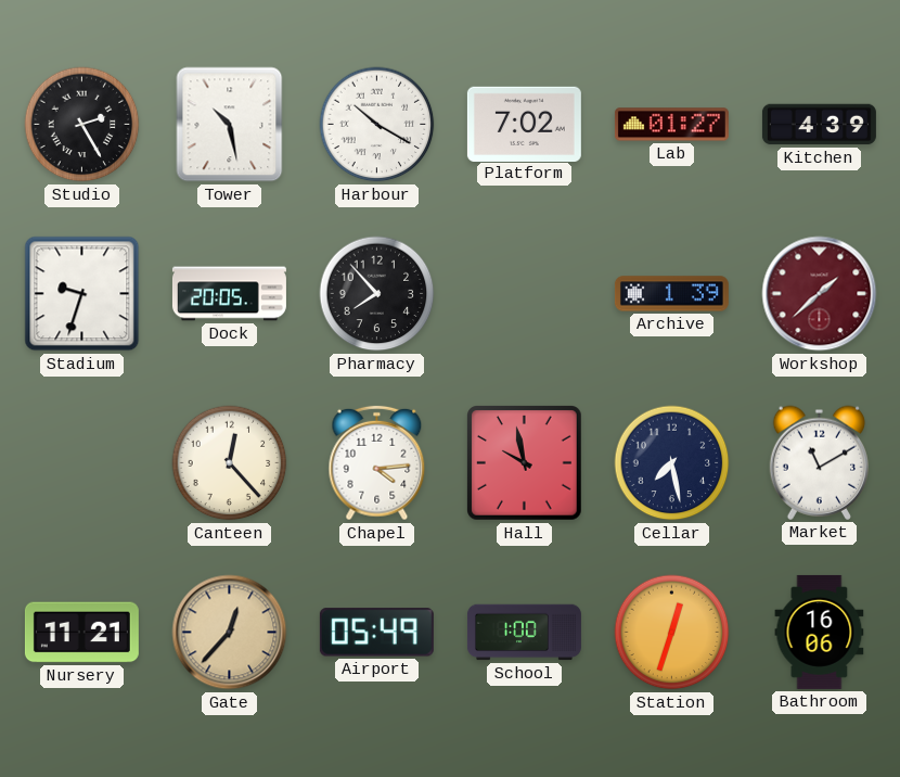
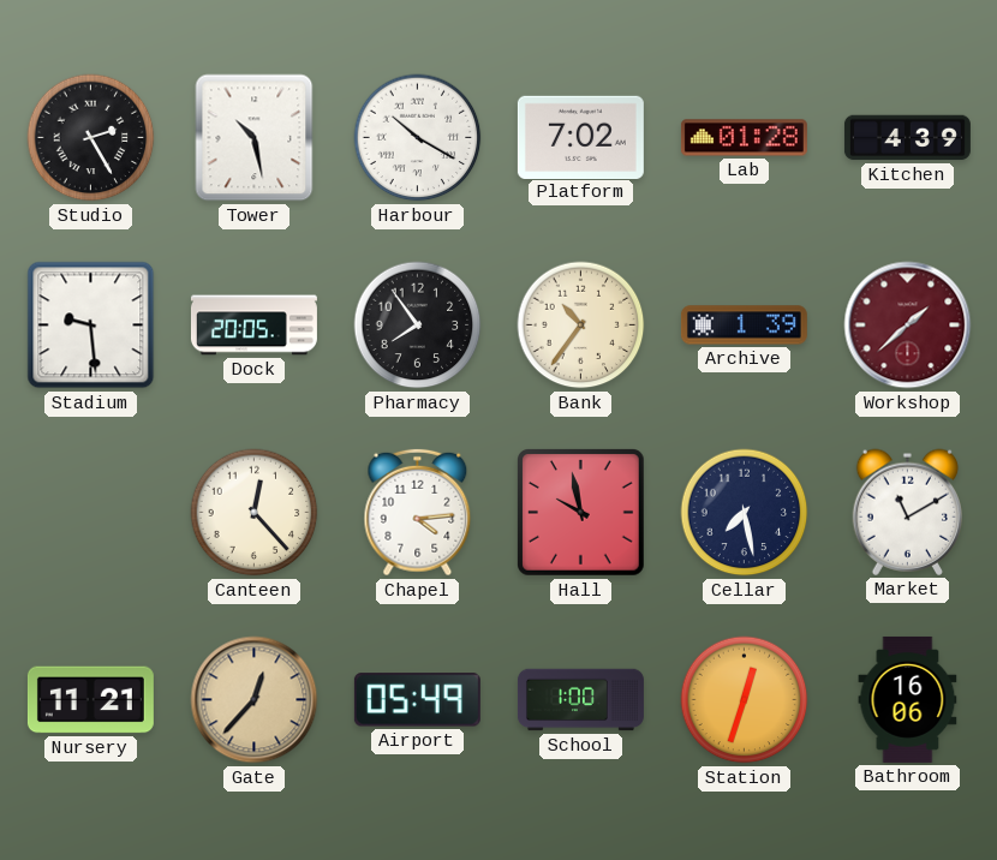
Lab: 01:27 -> 01:28 (744, 138)
Stadium: 9:33 -> 9:29 (91, 326)
Pharmacy: 7:53 -> 7:54 (418, 326)
Bank: none -> 10:36 (581, 326)
